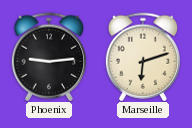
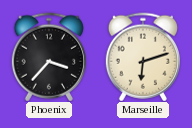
Phoenix: 9:14 -> 3:37 (49, 57)
